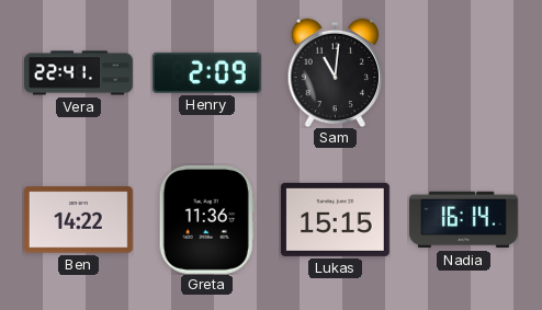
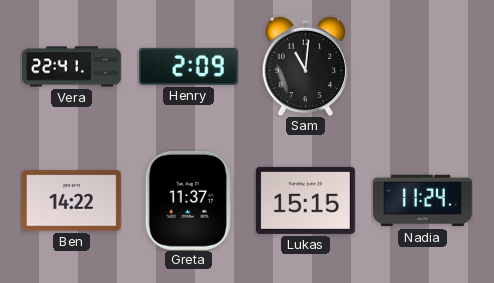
Greta: 11:36 -> 11:37 (188, 200)
Nadia: 16:14 -> 11:24 (422, 201)
